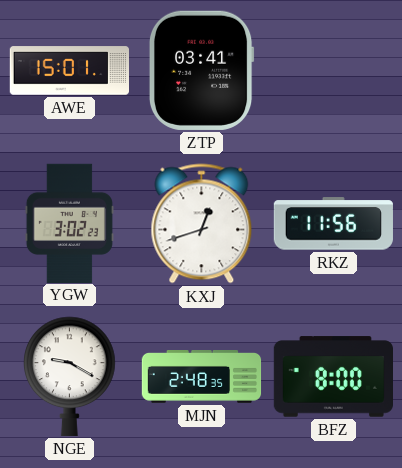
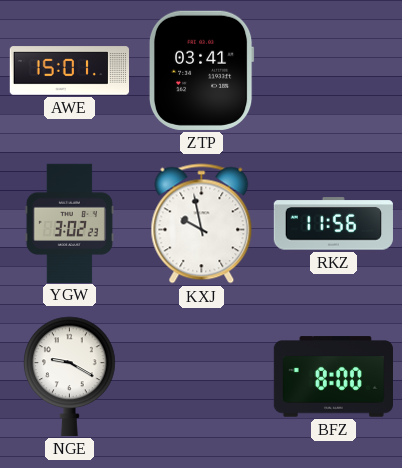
KXJ: 12:42 -> 9:58 (202, 224)
MJN: 2:48 -> none (202, 377)
